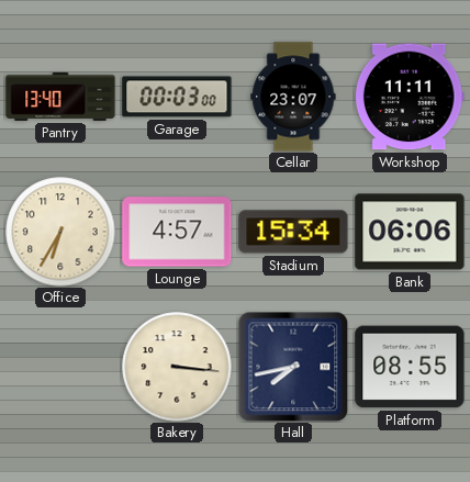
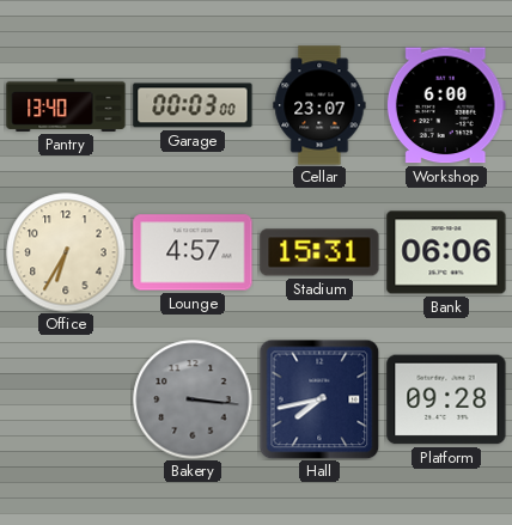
Workshop: 11:11 -> 6:00 (446, 105)
Stadium: 15:34 -> 15:31 (319, 252)
Bakery dial: cream -> grey (193, 399)
Platform: 08:55 -> 09:28 (446, 399)
